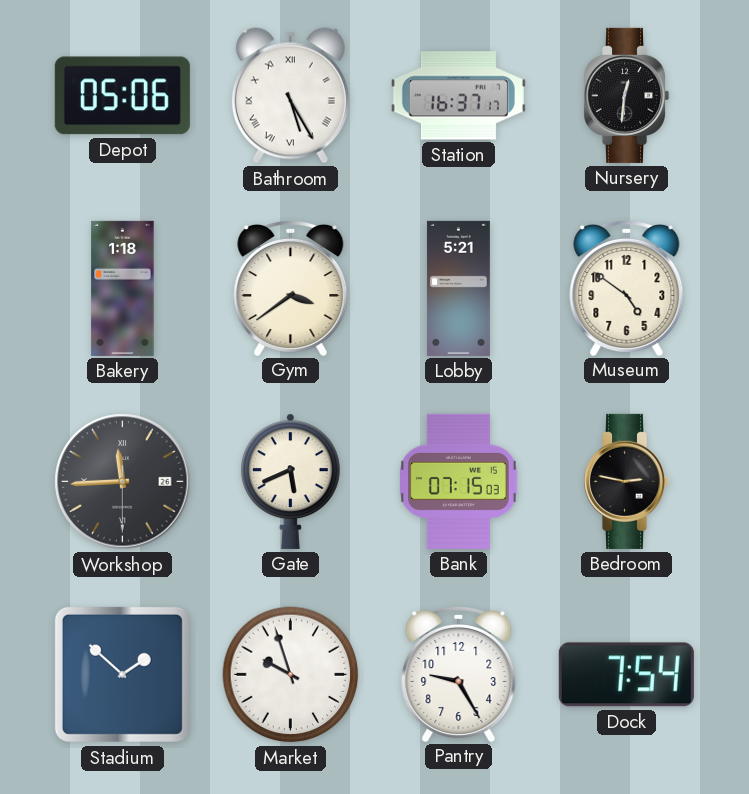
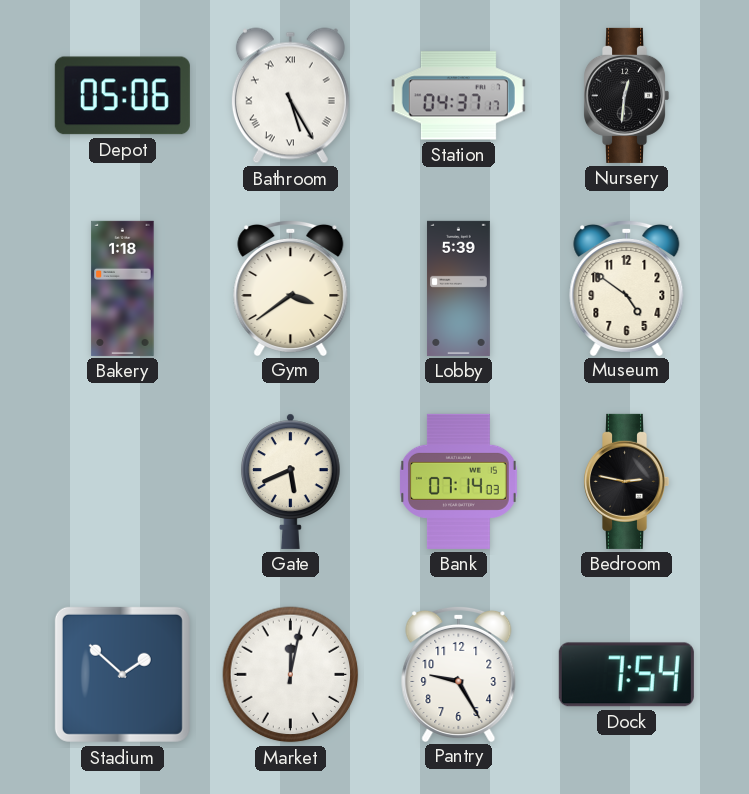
Station: 16:37 -> 04:37 (458, 96)
Lobby: 5:21 -> 5:39 (459, 288)
Workshop: 11:44 -> none (123, 482)
Bank: 07:15 -> 07:14 (459, 481)
Market: 9:57 -> 12:02 (291, 675)
